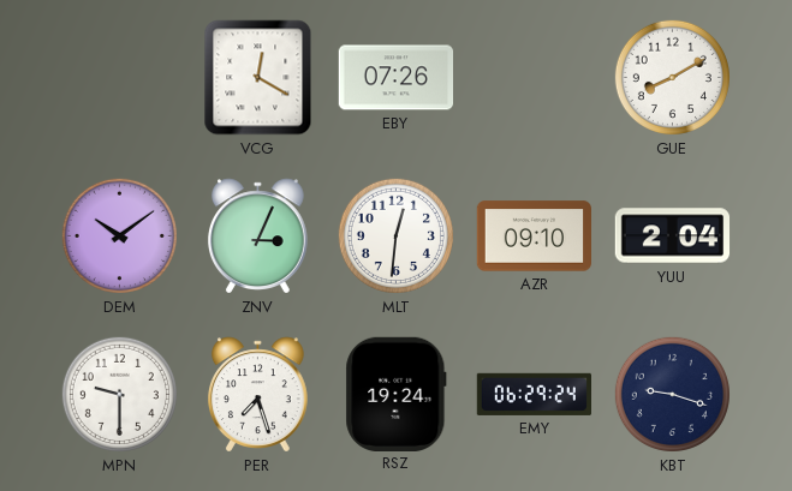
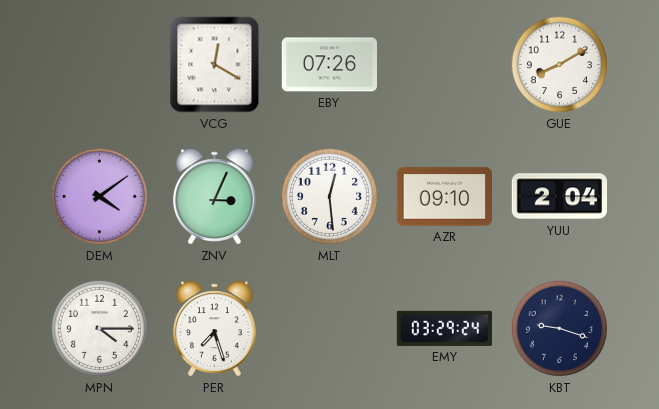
DEM: 10:09 -> 4:09 (99, 196)
MLT: 12:31 -> 12:29 (329, 196)
MPN: 9:30 -> 4:15 (99, 328)
RSZ: 19:24 -> none (397, 394)
EMY: 06:29 -> 03:29 (444, 328)
